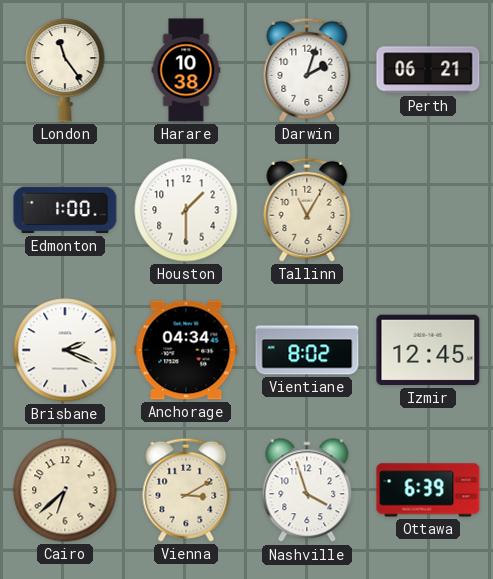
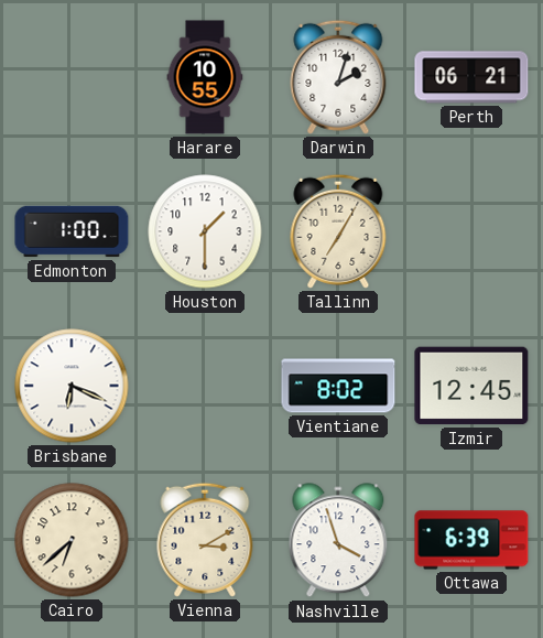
London: 11:24 -> none (65, 70)
Harare: 10:38 -> 10:55 (205, 77)
Tallinn: 11:05 -> 7:05 (338, 231)
Brisbane: 2:19 -> 6:19 (72, 386)
Anchorage: 04:34 -> none (186, 350)
